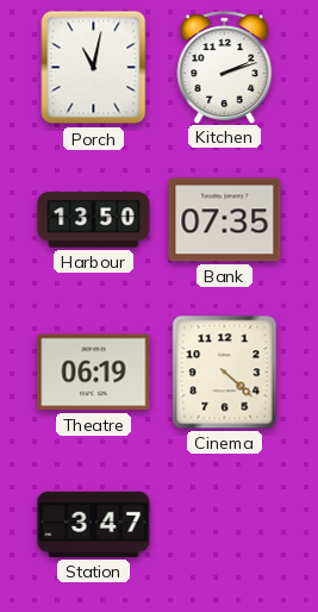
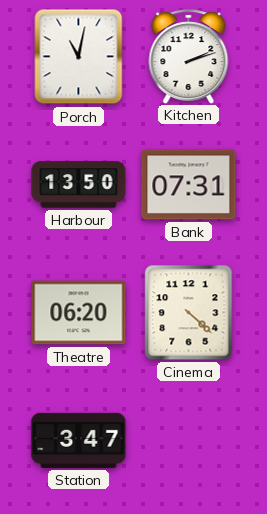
Bank: 07:35 -> 07:31 (189, 185)
Theatre: 06:19 -> 06:20 (79, 313)
